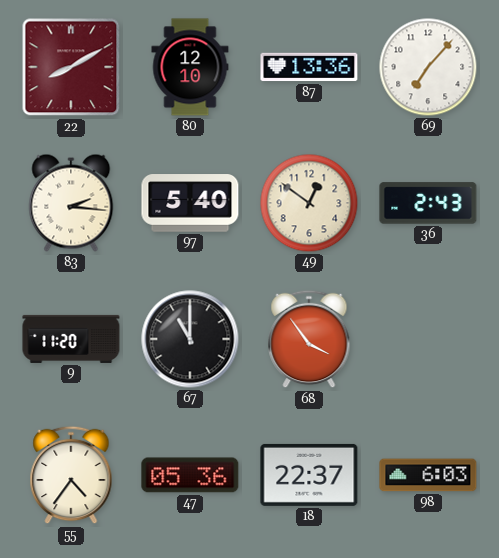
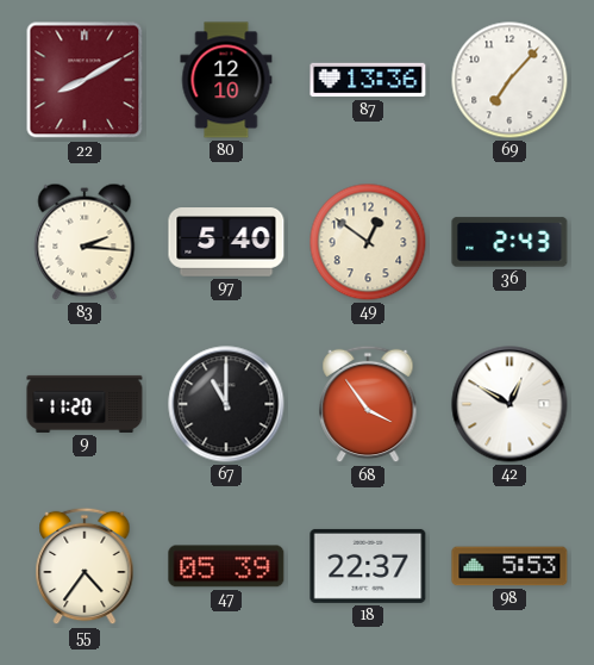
42: none -> 12:50 (509, 404)
47: 05:36 -> 05:39 (226, 566)
98: 6:03 -> 5:53 (509, 566)
